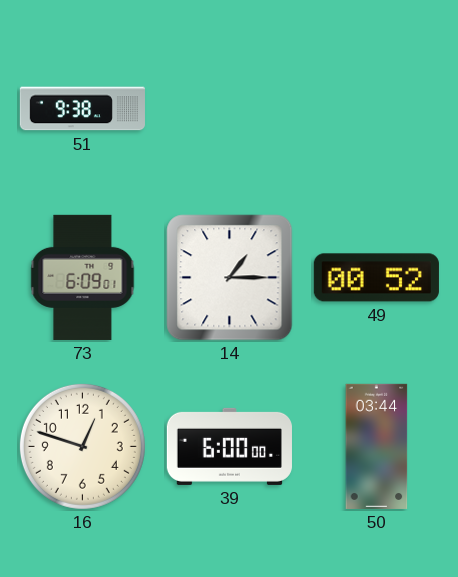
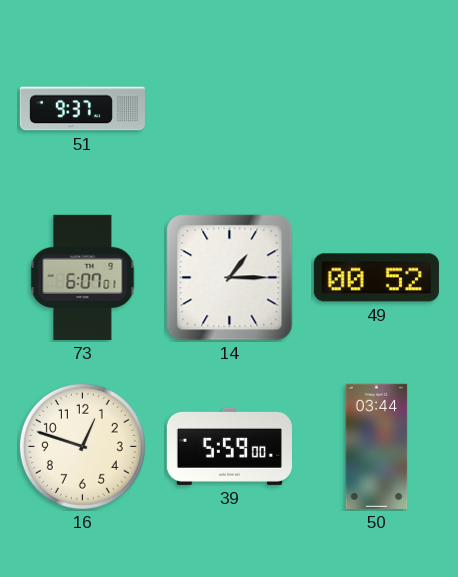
51: 9:38 -> 9:37 (82, 109)
73: 6:09 -> 6:07 (83, 277)
39: 6:00 -> 5:59 (229, 446)
